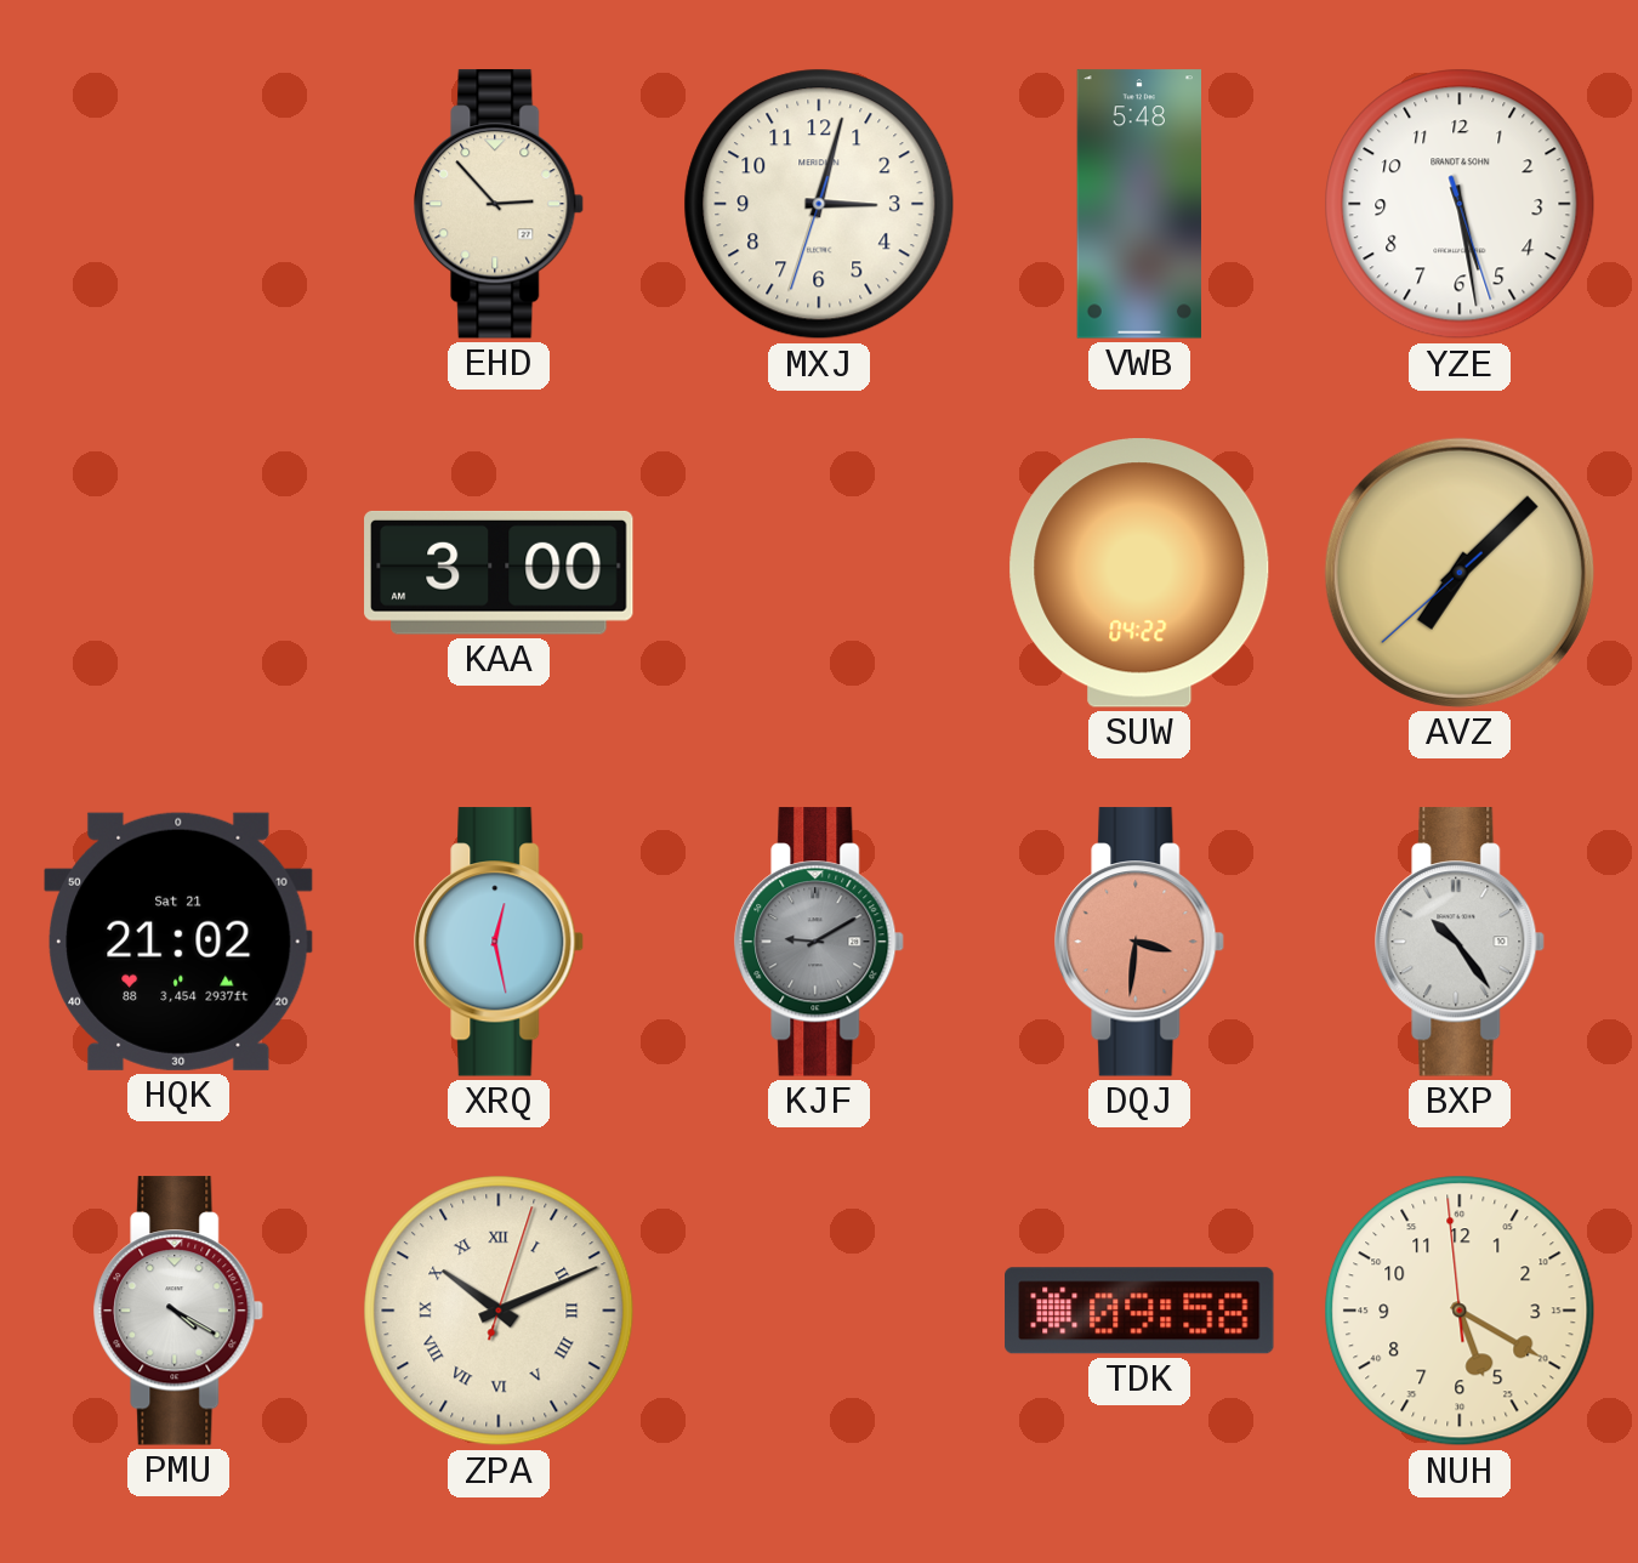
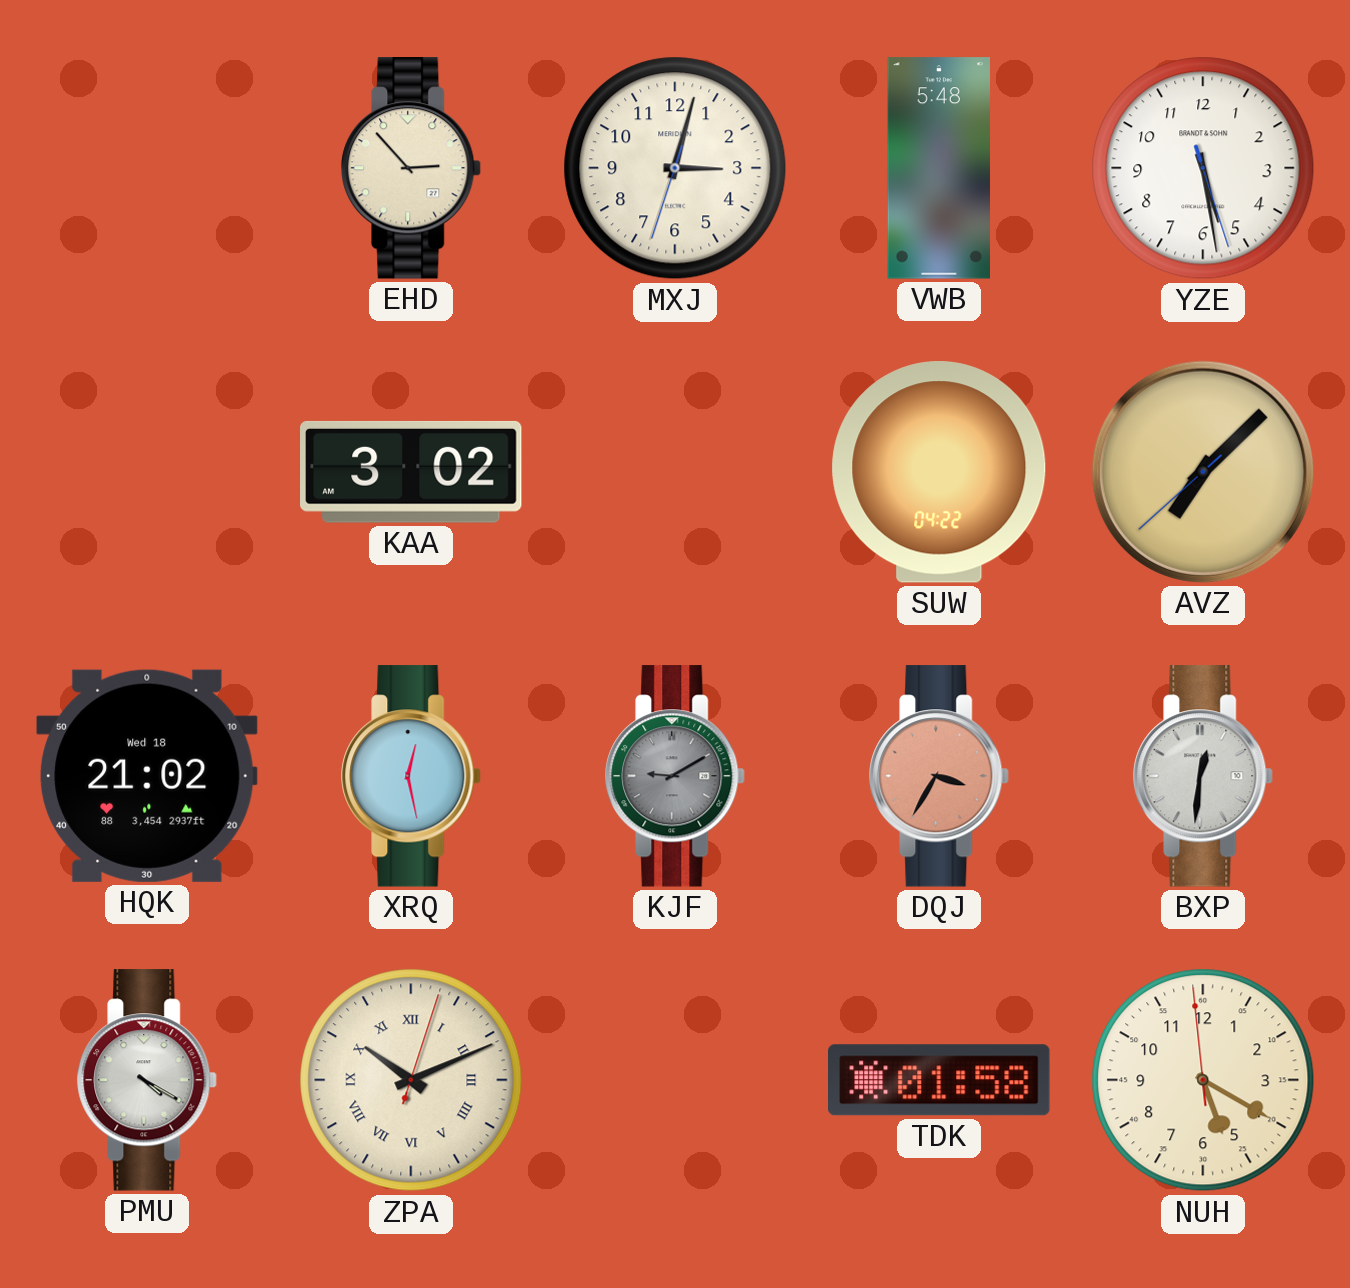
KAA: 3:00 -> 3:02 (411, 472)
HQK date: Sat 21 -> Wed 18 (148, 776)
DQJ: 3:31 -> 3:35 (940, 776)
BXP: 10:24 -> 12:31 (1204, 776)
TDK: 09:58 -> 01:58 (939, 1080)
